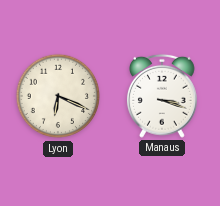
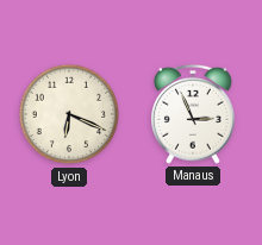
Manaus: 3:18 -> 2:56 (193, 114)
